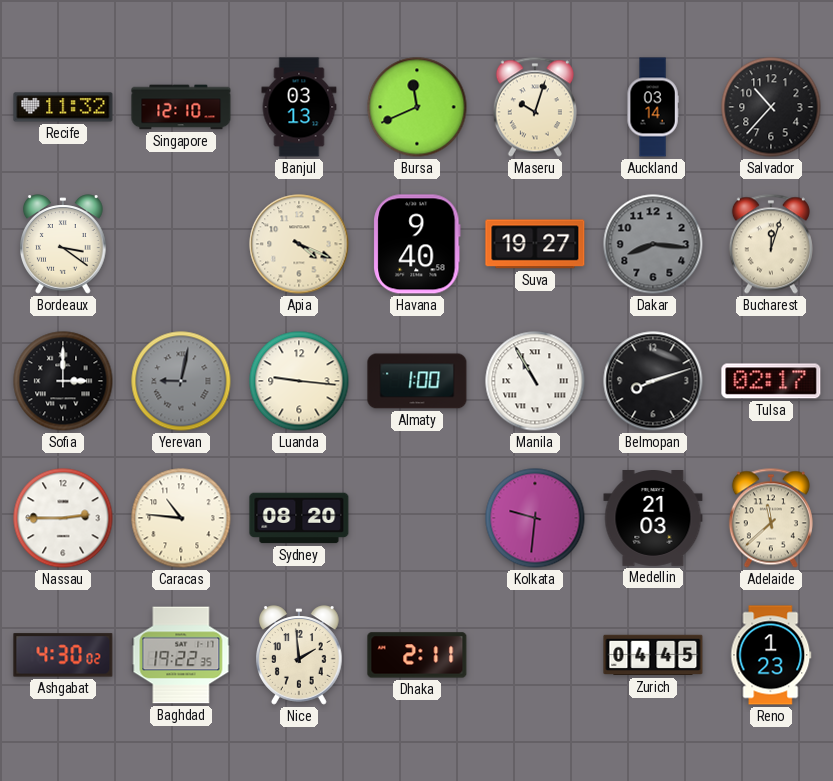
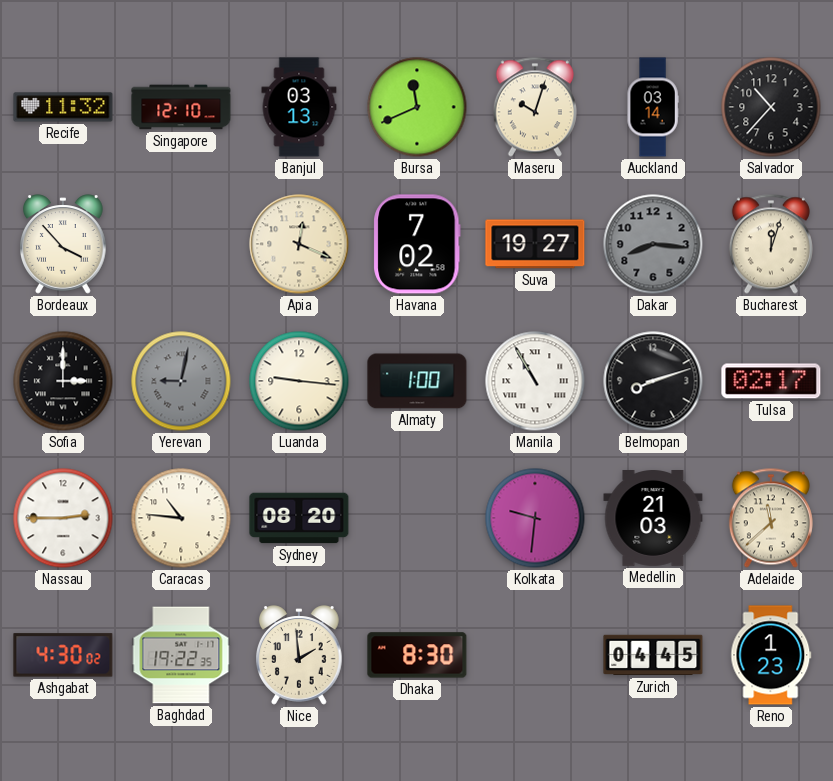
Bordeaux: 3:21 -> 3:53 (64, 244)
Apia: 4:19 -> 12:19 (299, 244)
Havana: 9:40 -> 7:02 (417, 244)
Dhaka: 2:11 -> 8:30 (417, 655)
